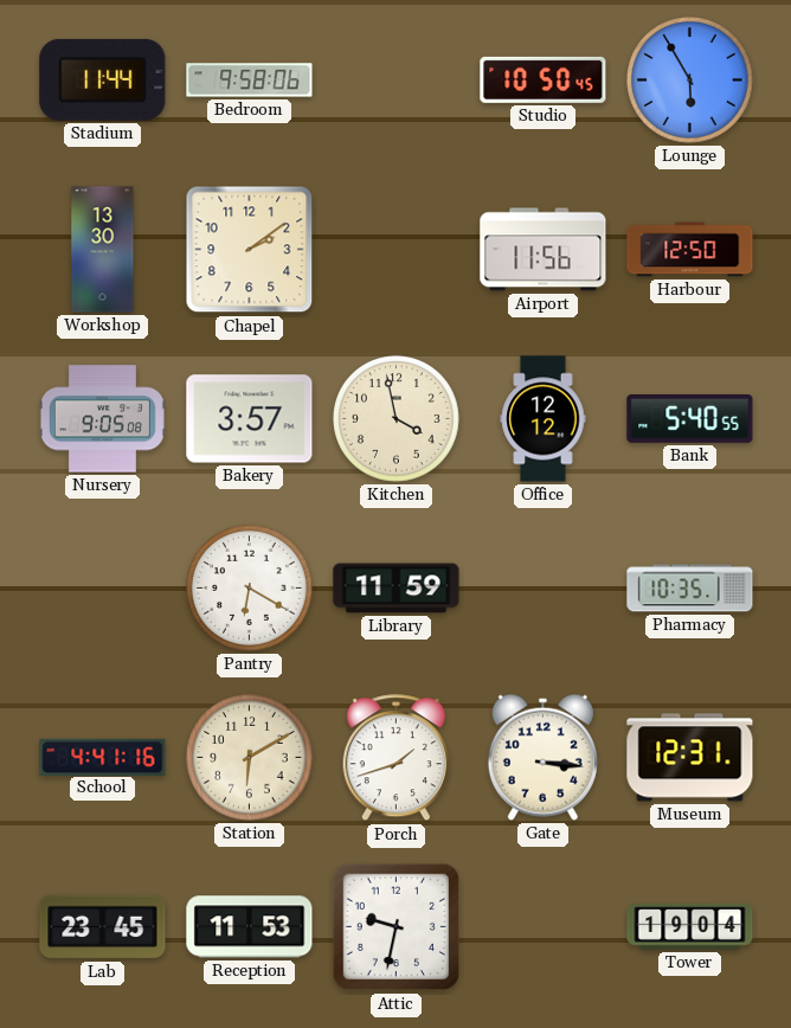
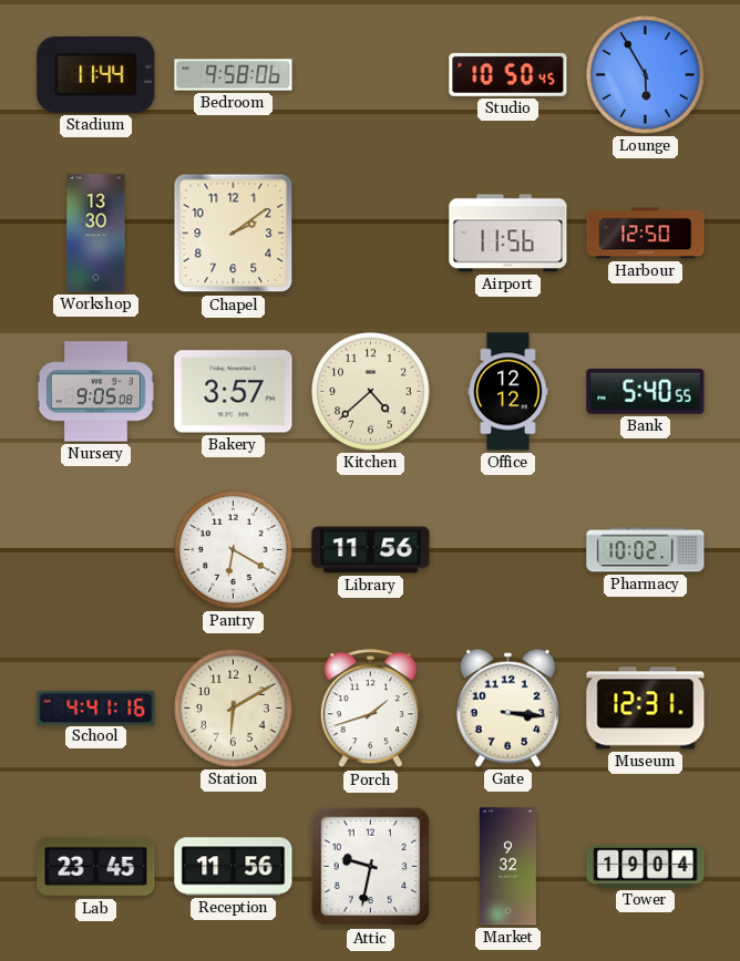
Kitchen: 3:58 -> 4:38 (371, 392)
Library: 11:59 -> 11:56 (371, 550)
Pharmacy: 10:35 -> 10:02 (646, 550)
Reception: 11:53 -> 11:56 (234, 867)
Market: none -> 9:32 (507, 867)
